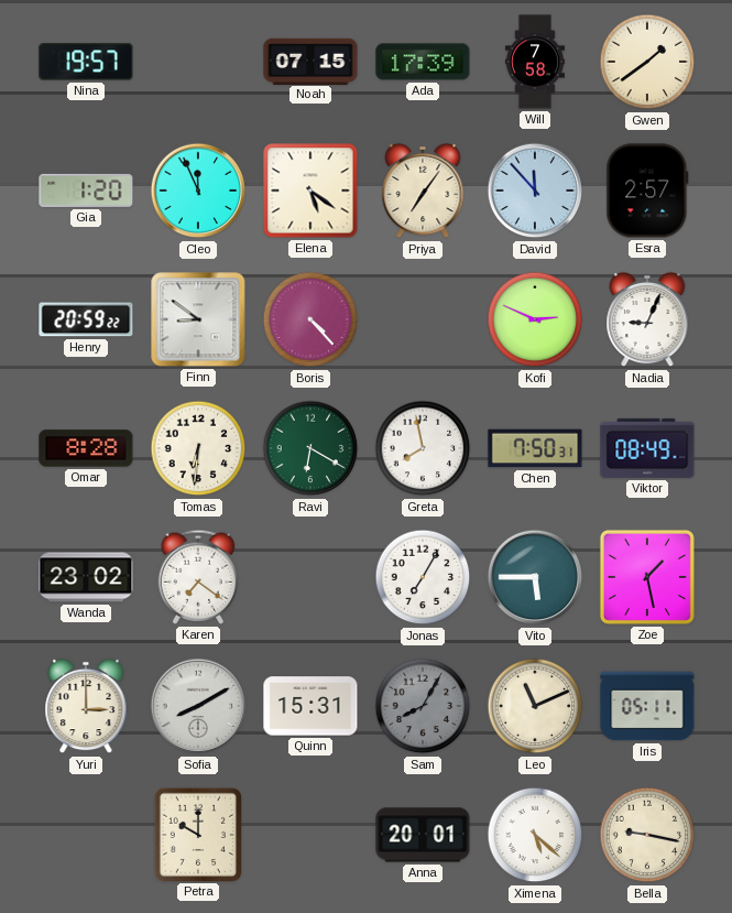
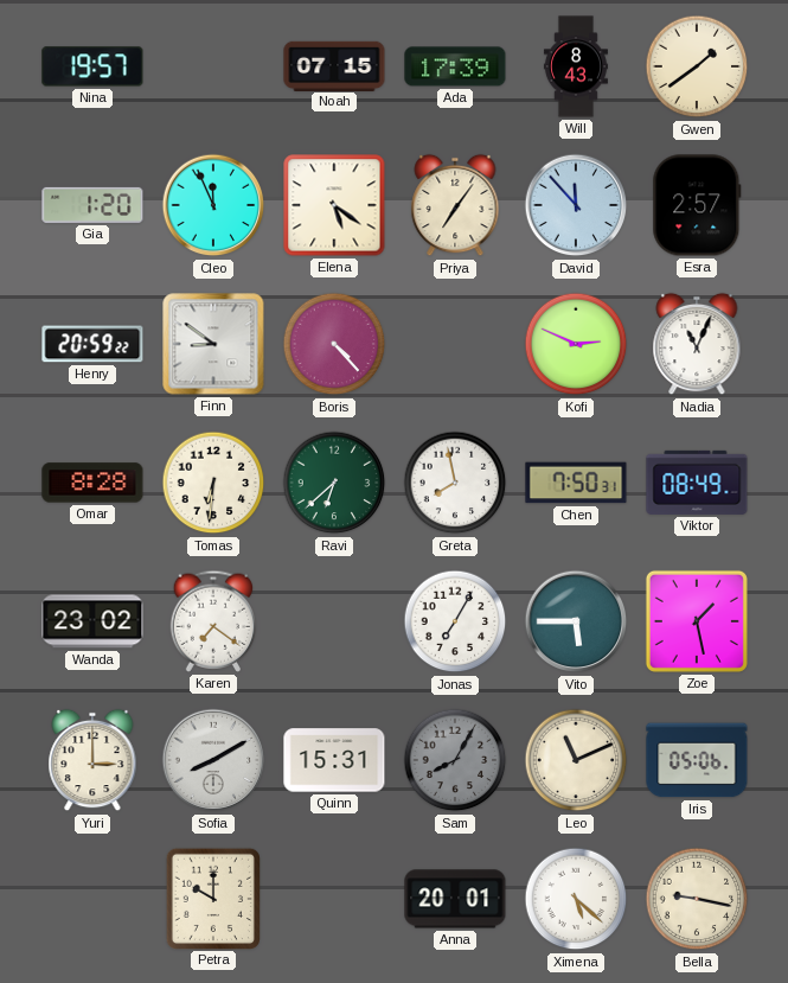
Will: 7:58 -> 8:43 (576, 66)
Nadia: 9:04 -> 11:04 (697, 344)
Ravi: 6:20 -> 6:38 (334, 483)
Iris: 05:11 -> 05:06 (697, 760)
